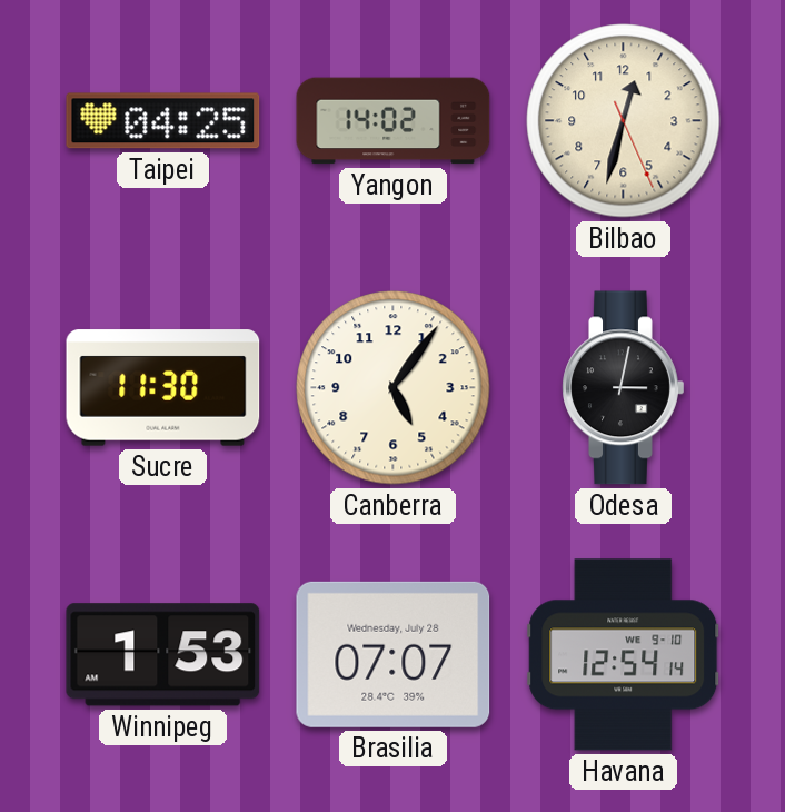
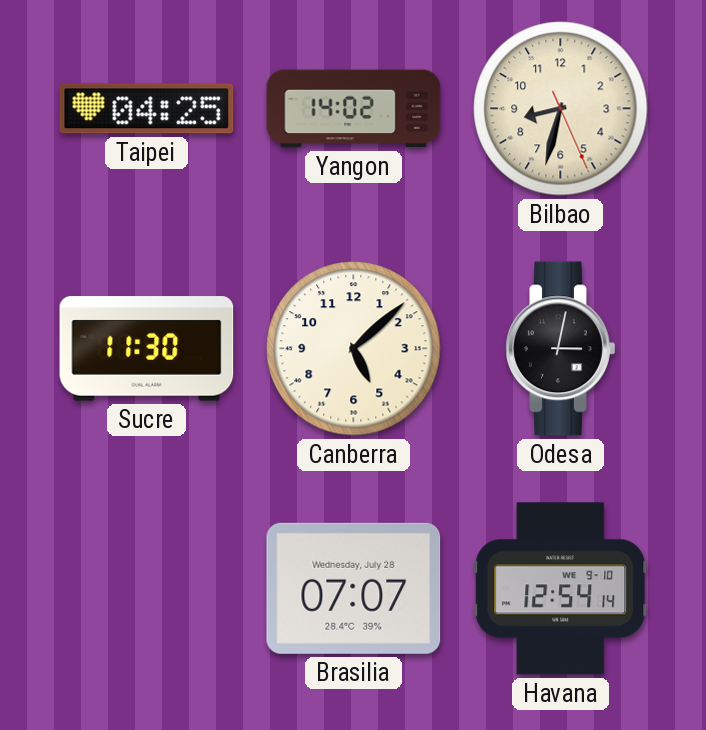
Bilbao: 12:32 -> 8:32 (561, 109)
Canberra: 5:06 -> 5:08 (354, 349)
Winnipeg: 1:53 -> none (163, 655)
